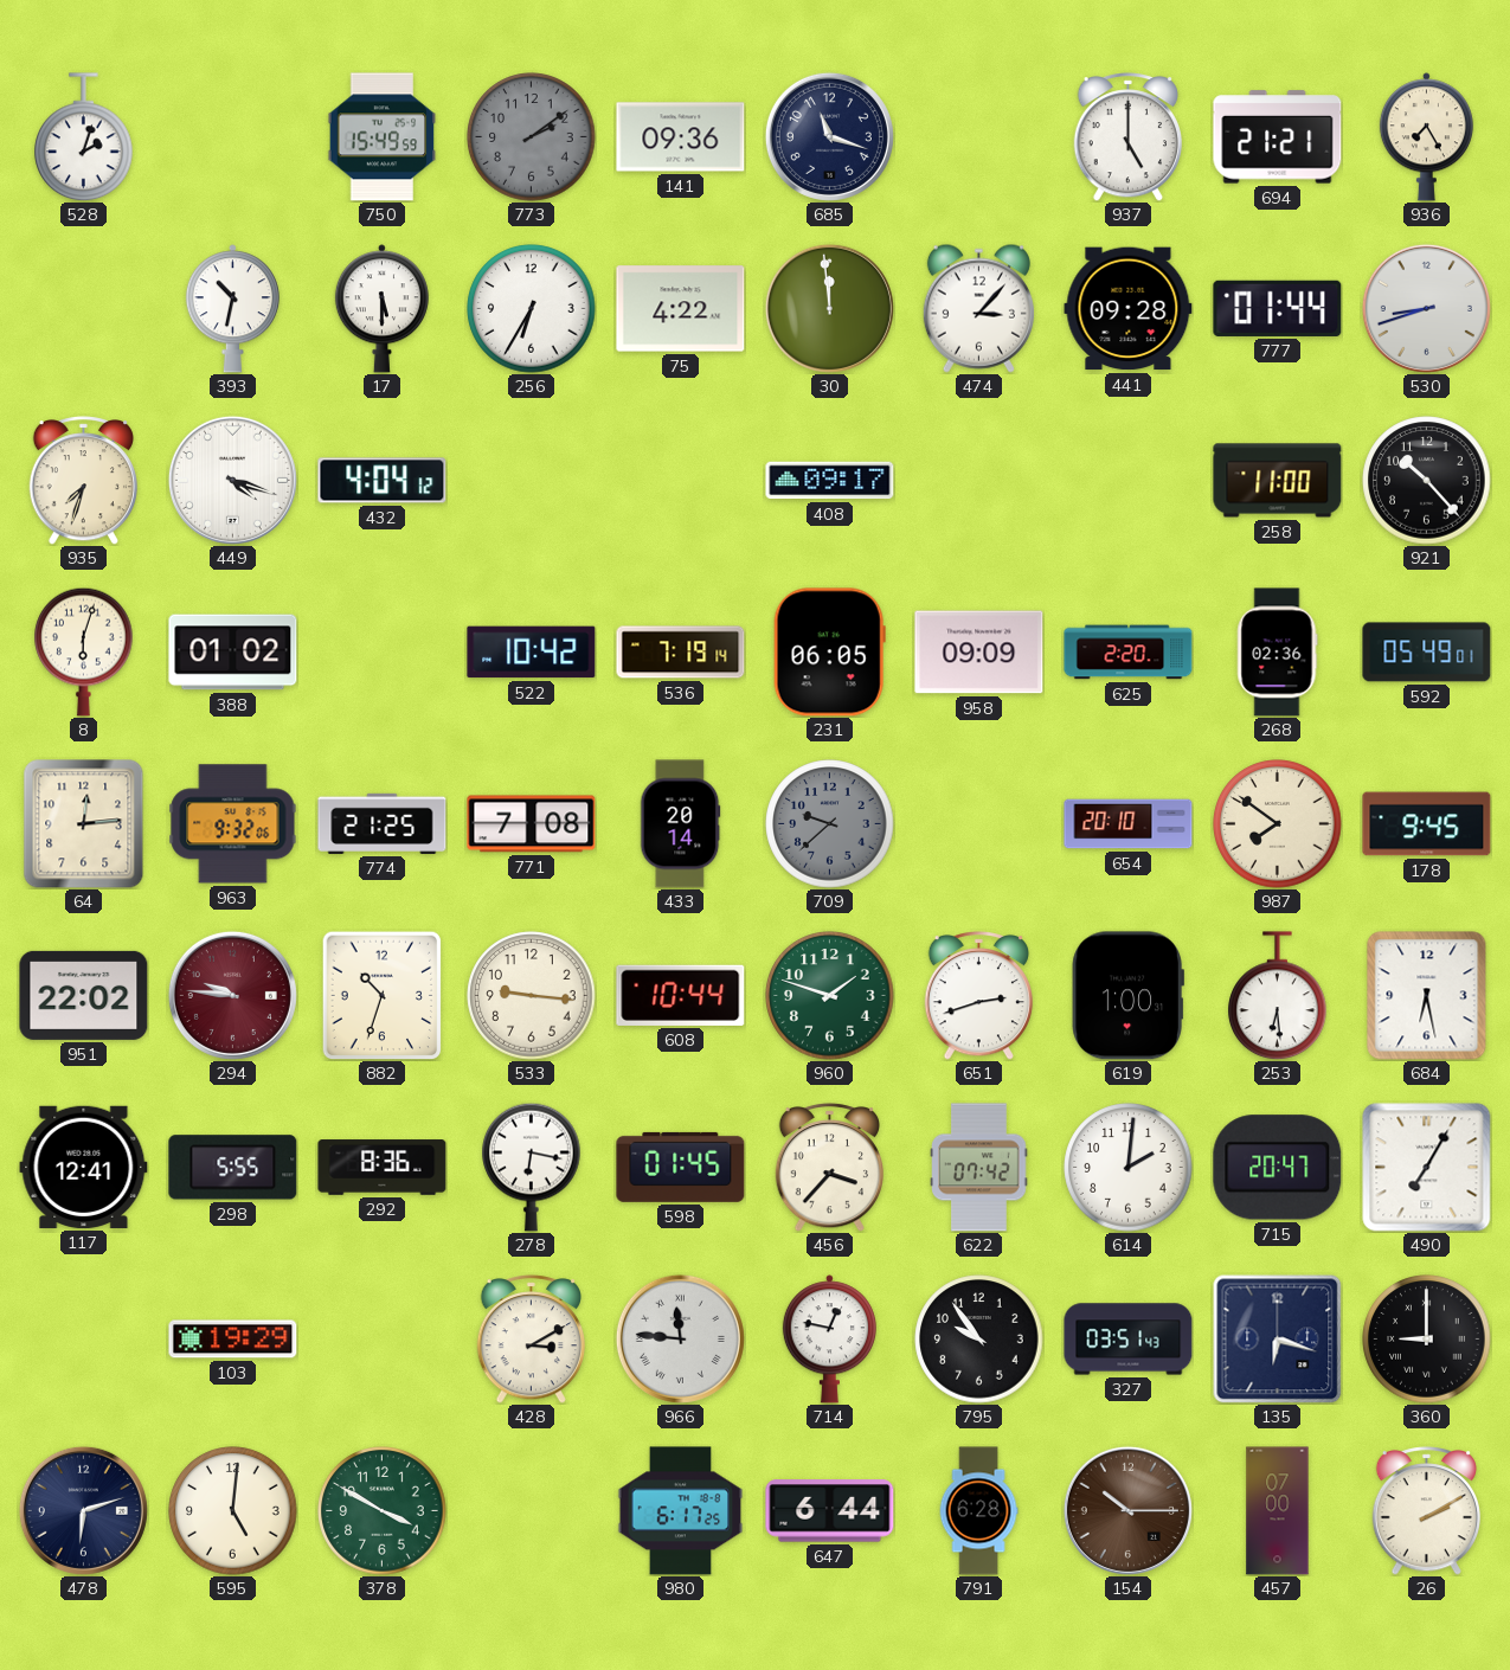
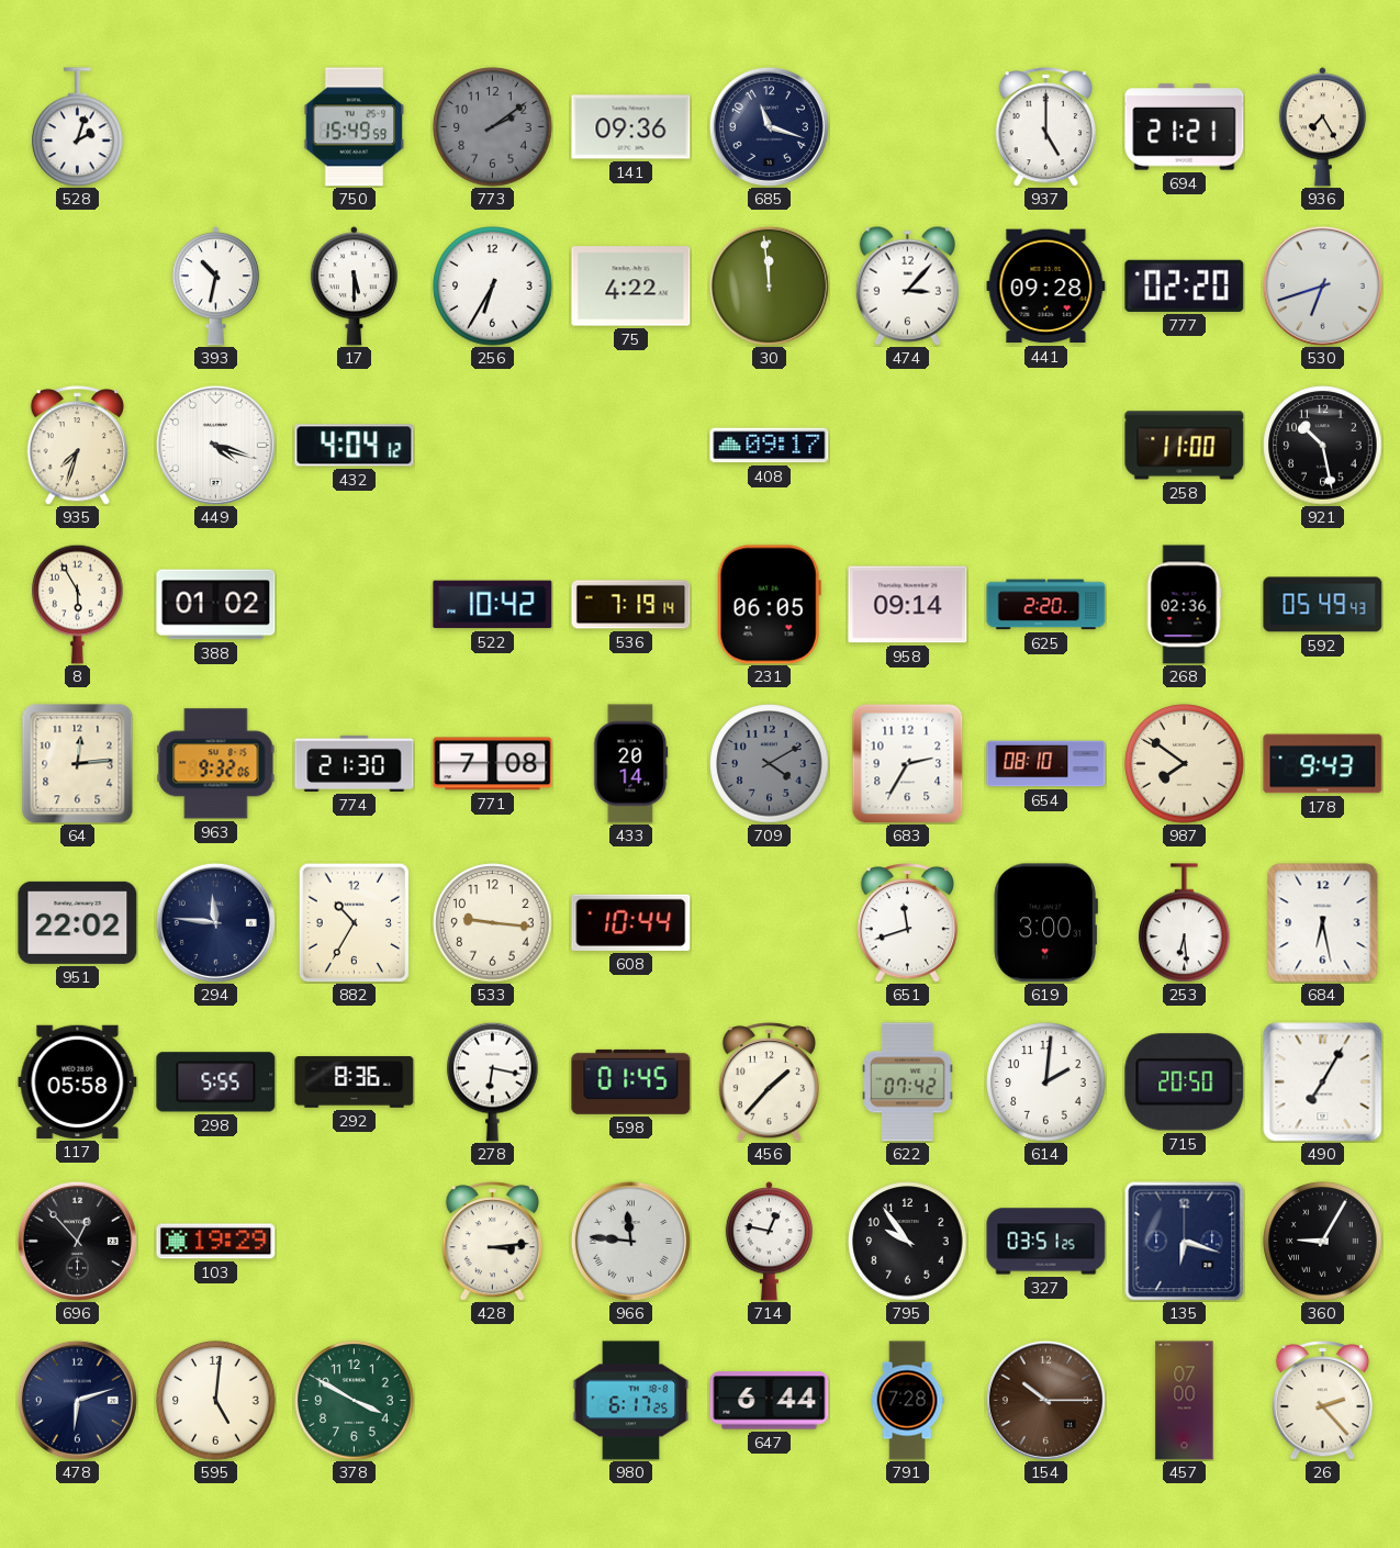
777: 01:44 -> 02:20 (1185, 285)
530: 8:42 -> 6:42 (1322, 285)
921: 10:23 -> 10:28 (1323, 446)
8: 6:03 -> 5:55 (78, 604)
958: 09:09 -> 09:14 (908, 605)
592: 05:49:01 -> 05:49:43 (1323, 605)
774: 21:25 -> 21:30 (355, 763)
709: 9:38 -> 4:10 (770, 764)
683: none -> 2:35 (908, 763)
654: 20:10 -> 08:10 (1046, 764)
178: 9:45 -> 9:43 (1323, 764)
294: 9:46 -> 11:46 (215, 922)
294 dial: burgundy -> navy (215, 922)
882: 10:33 -> 10:35 (355, 922)
960: 1:48 -> none (830, 996)
651: 2:42 -> 11:42 (907, 923)
619: 1:00 -> 3:00 (1045, 923)
117: 12:41 -> 05:58 (78, 1081)
456: 3:37 -> 1:37 (769, 1083)
715: 20:47 -> 20:50 (1185, 1083)
696: none -> 12:53 (77, 1241)
428: 3:10 -> 3:14 (492, 1242)
327: 03:51:43 -> 03:51:25 (1046, 1242)
360: 9:00 -> 9:05 (1323, 1242)
791: 6:28 -> 7:28 (907, 1401)
26: 2:10 -> 2:23 (1322, 1401)
